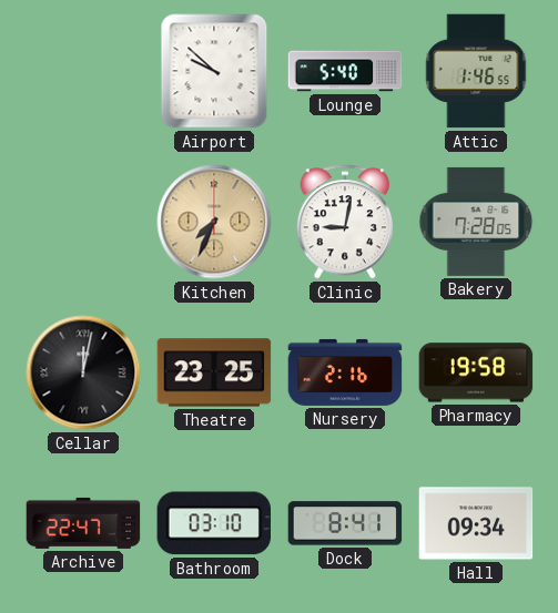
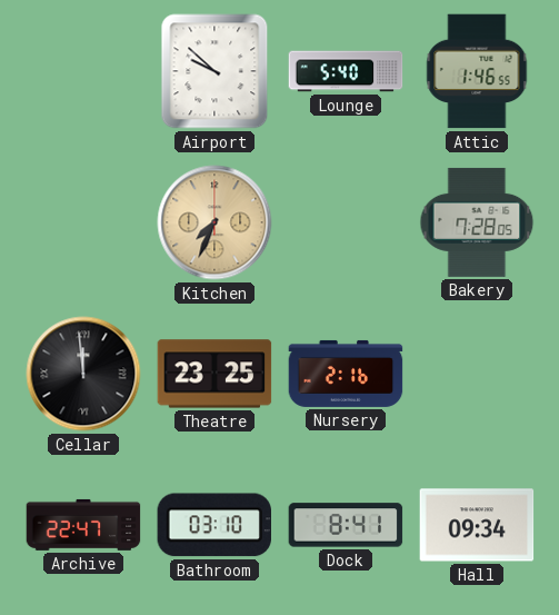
Clinic: 9:02 -> none (344, 222)
Cellar: 12:02 -> 11:59 (83, 374)
Pharmacy: 19:58 -> none (476, 372)
